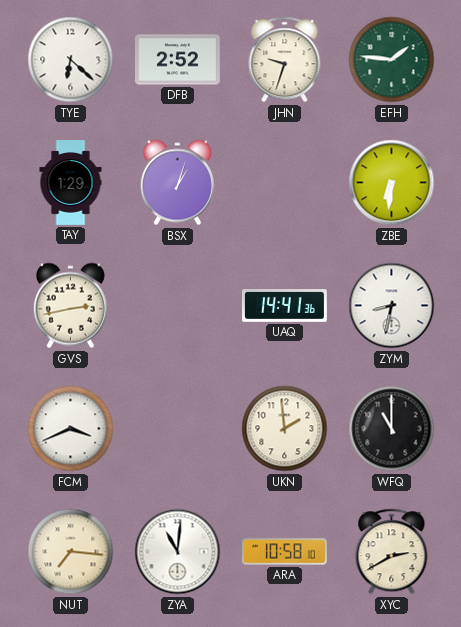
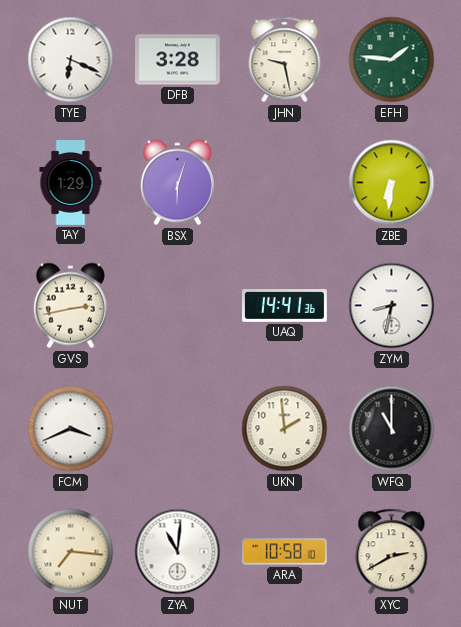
TYE: 6:22 -> 6:19 (71, 60)
DFB: 2:52 -> 3:28 (178, 60)
JHN: 9:33 -> 9:28 (285, 60)
BSX: 1:03 -> 6:03 (177, 183)
